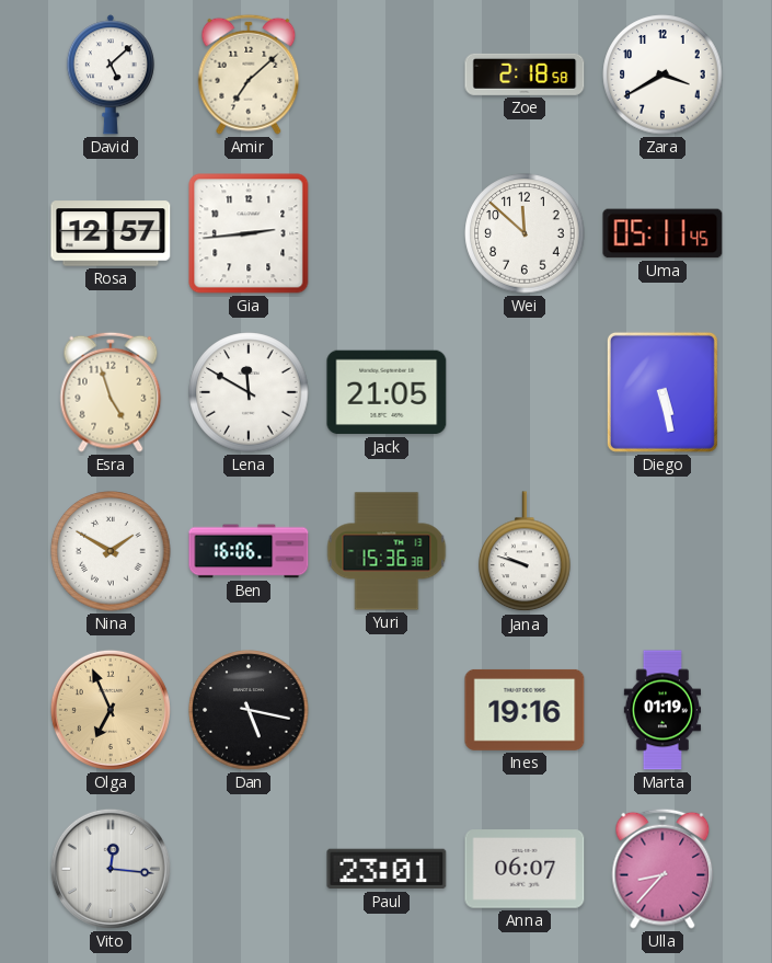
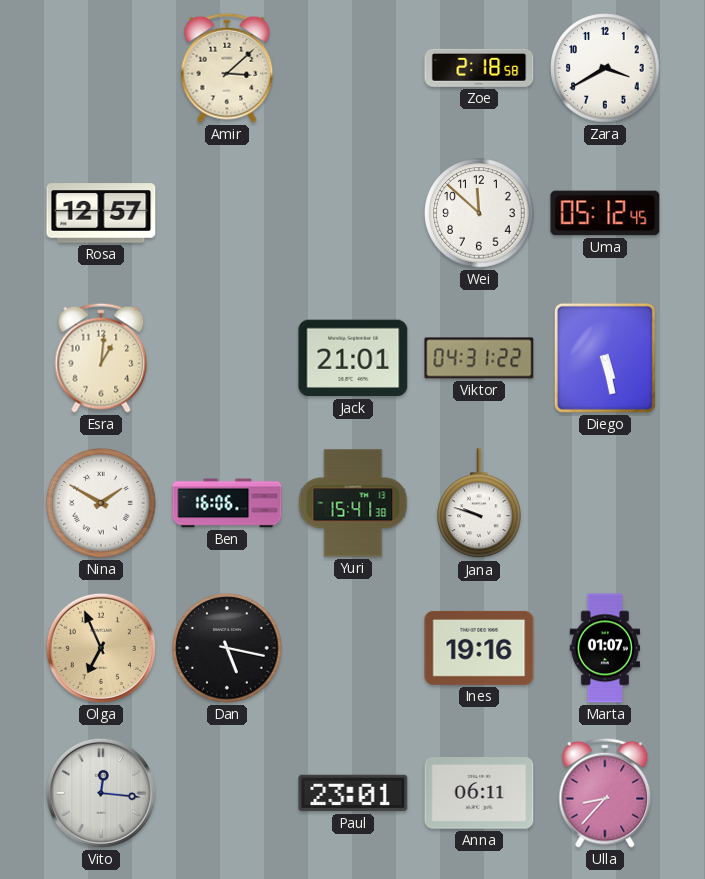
David: 5:08 -> none (111, 74)
Amir: 7:08 -> 3:08 (227, 68)
Gia: 2:44 -> none (249, 233)
Uma: 05:11 -> 05:12 (605, 213)
Esra: 4:57 -> 1:01 (101, 358)
Lena: 11:50 -> none (249, 392)
Jack: 21:05 -> 21:01 (353, 358)
Viktor: none -> 04:31 (479, 358)
Yuri: 15:36 -> 15:41 (353, 503)
Marta: 01:19 -> 01:07 (605, 648)
Anna: 06:07 -> 06:11 (479, 793)
